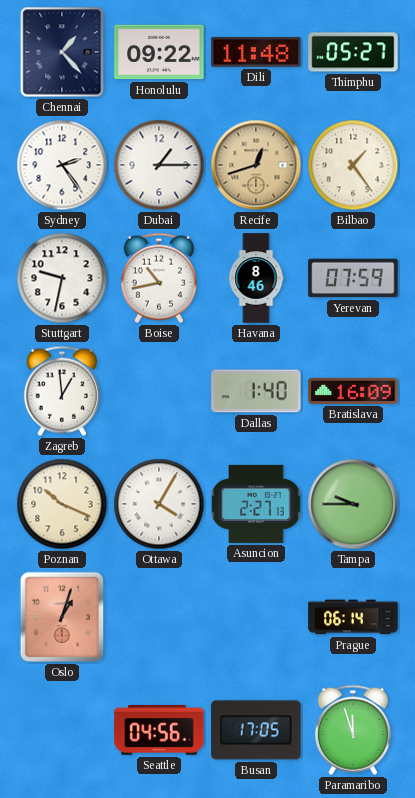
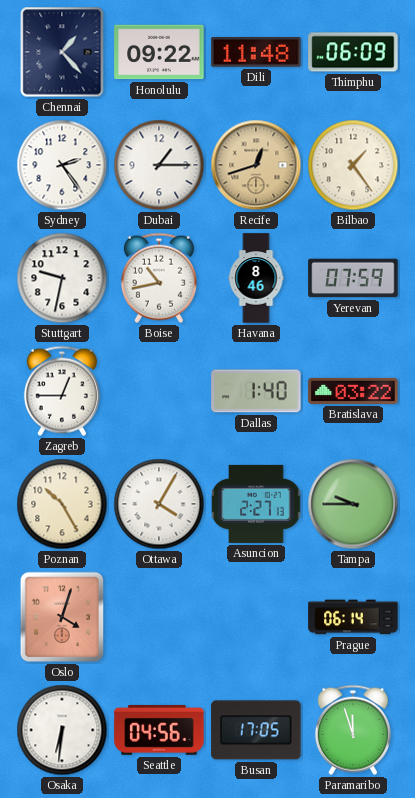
Thimphu: 05:27 -> 06:09 (353, 52)
Zagreb: 12:59 -> 12:45 (62, 391)
Bratislava: 16:09 -> 03:22 (353, 391)
Poznan: 10:19 -> 10:25 (62, 504)
Oslo: 1:03 -> 4:03 (62, 617)
Osaka: none -> 6:31 (62, 730)
